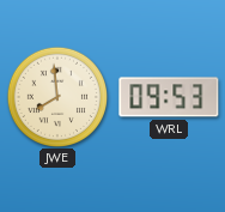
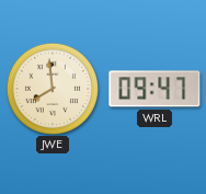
WRL: 09:53 -> 09:47 (154, 89)
